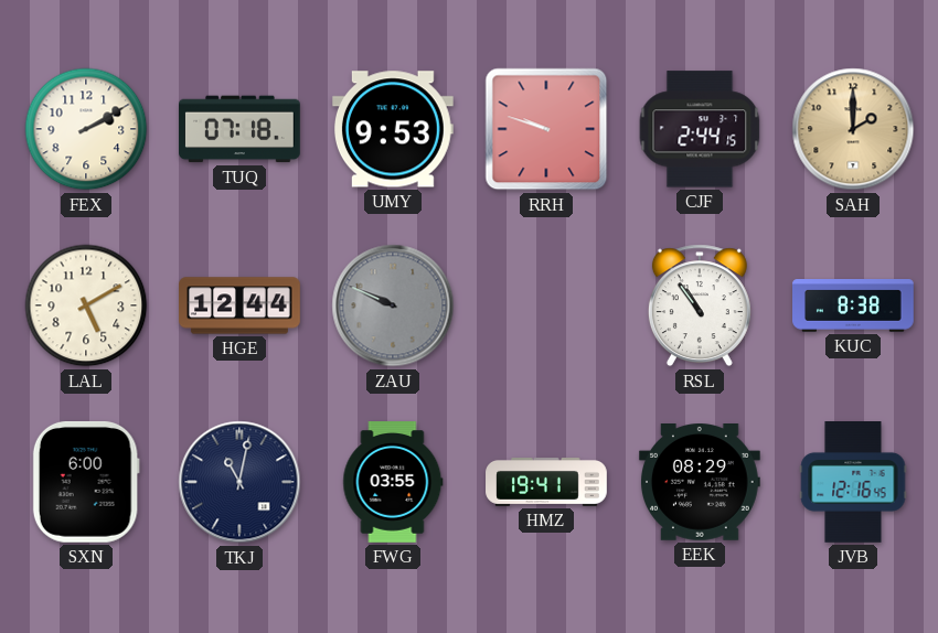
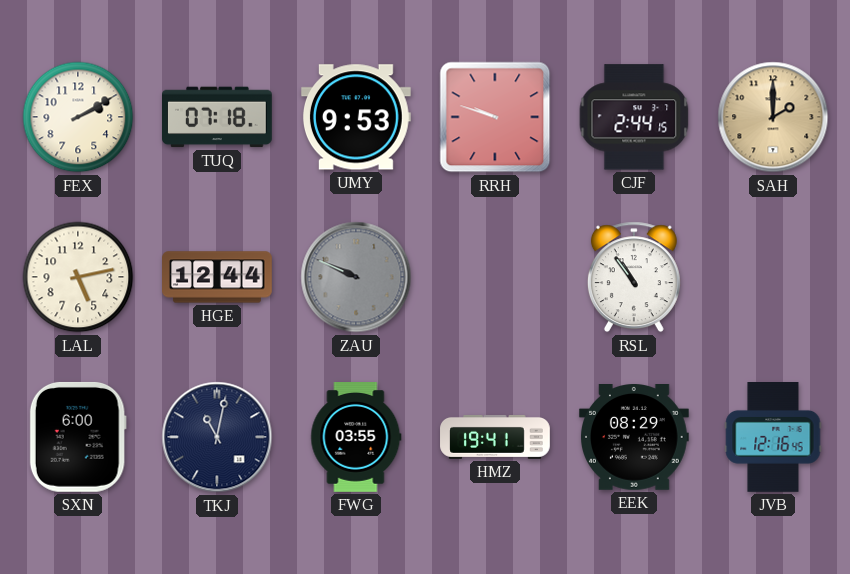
LAL: 5:10 -> 5:13 (78, 277)
KUC: 8:38 -> none (854, 307)
